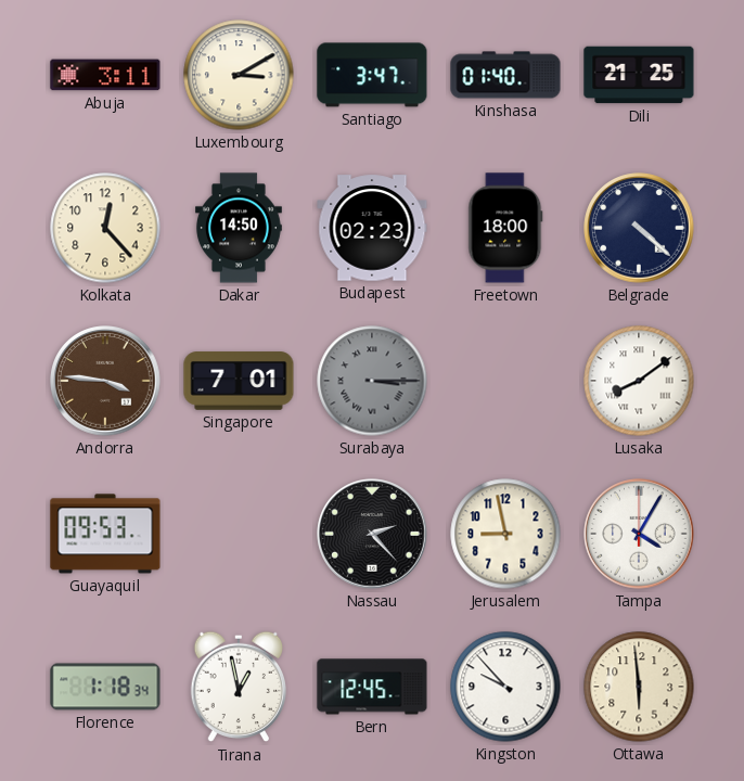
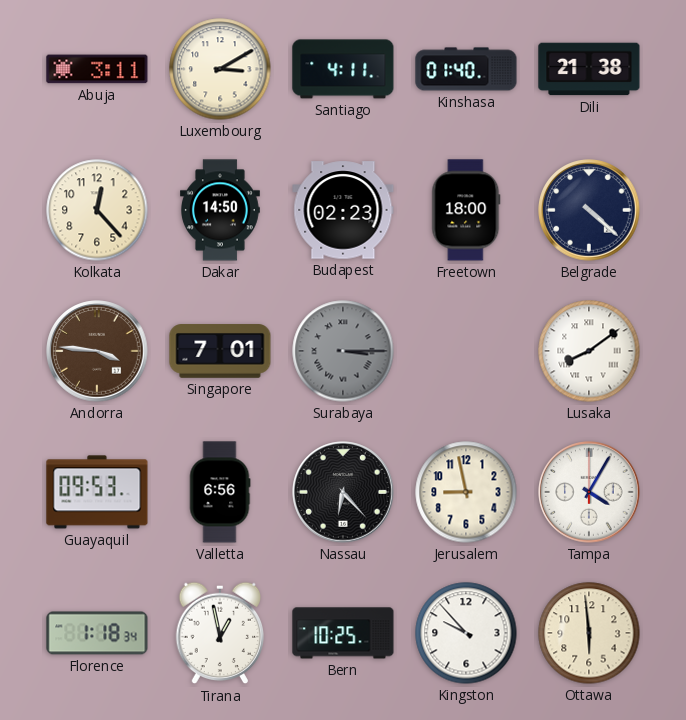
Santiago: 3:47 -> 4:11 (343, 69)
Dili: 21:25 -> 21:38 (589, 69)
Valletta: none -> 6:56 (220, 492)
Nassau: 2:23 -> 6:23 (343, 492)
Bern: 12:45 -> 10:25 (343, 633)
